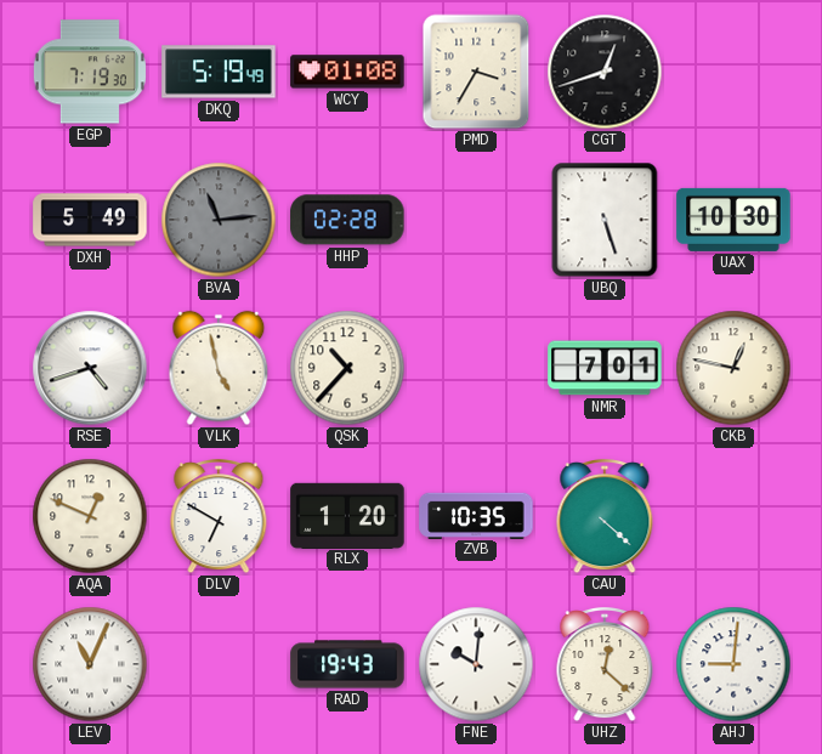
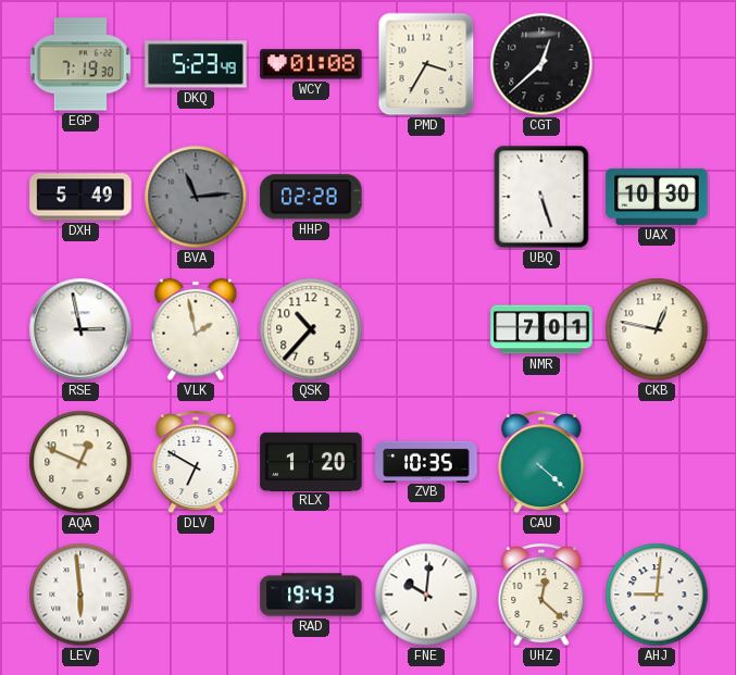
DKQ: 5:19 -> 5:23 (196, 64)
CGT: 12:42 -> 12:38 (541, 64)
RSE: 4:42 -> 2:58 (80, 329)
VLK: 4:58 -> 1:58 (196, 329)
LEV: 11:04 -> 5:59 (80, 595)
